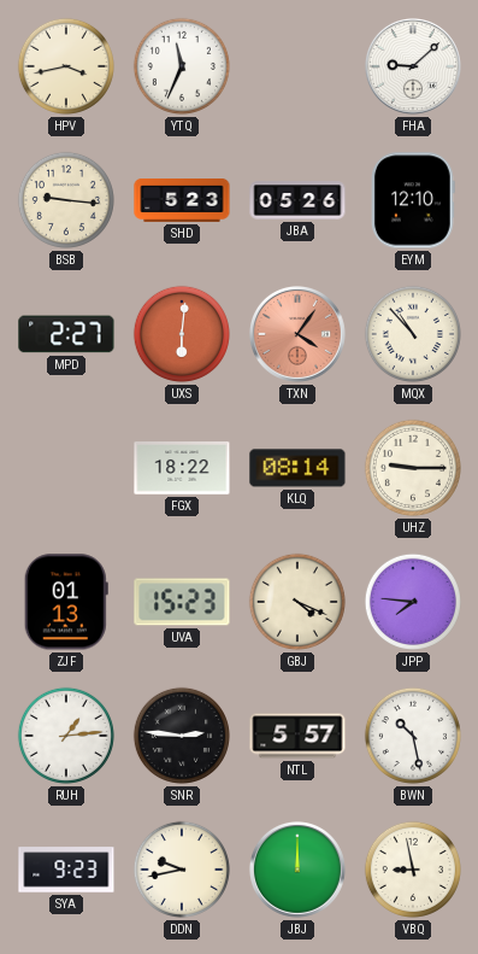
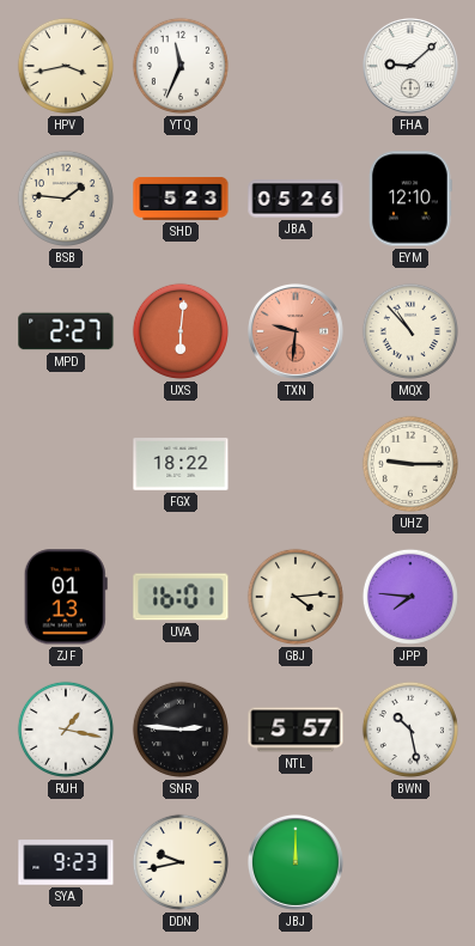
BSB: 9:16 -> 1:46 (66, 199)
TXN: 4:06 -> 9:31 (296, 331)
KLQ: 08:14 -> none (297, 468)
UVA: 15:23 -> 16:01 (181, 597)
GBJ: 4:19 -> 4:14 (296, 597)
RUH: 1:14 -> 1:17 (66, 730)
VBQ: 8:58 -> none (413, 870)
